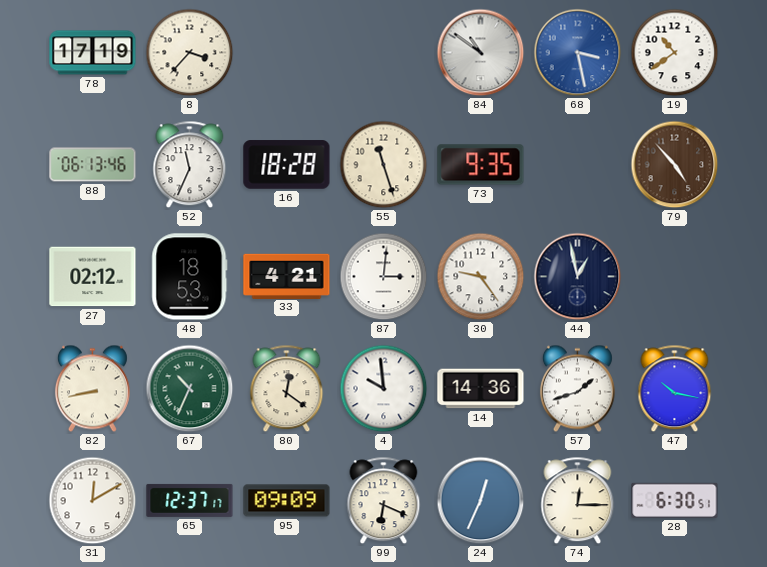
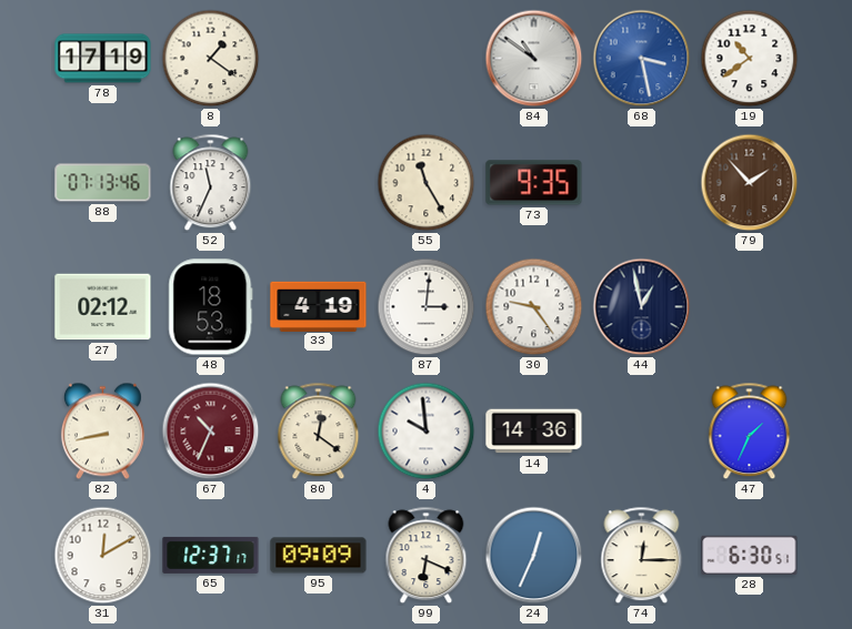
8: 3:37 -> 1:21 (211, 59)
88: 06:13 -> 07:13 (103, 183)
16: 18:28 -> none (287, 165)
55: 11:27 -> 11:25 (427, 183)
79: 4:53 -> 1:53 (750, 183)
33: 4:21 -> 4:19 (319, 306)
67 dial: green -> burgundy (211, 432)
57: 1:42 -> none (577, 389)
47: 10:17 -> 1:34 (750, 432)
